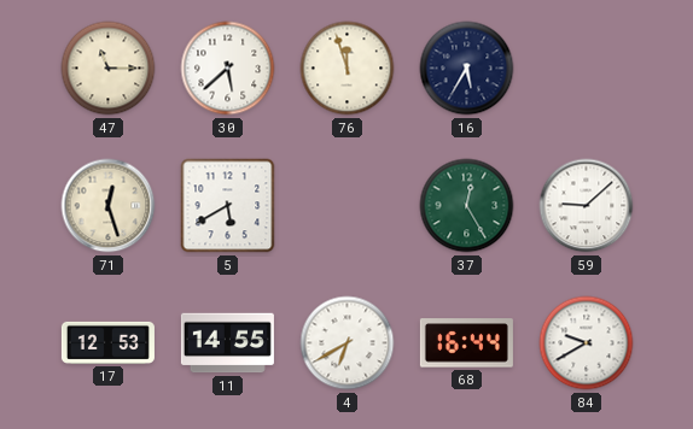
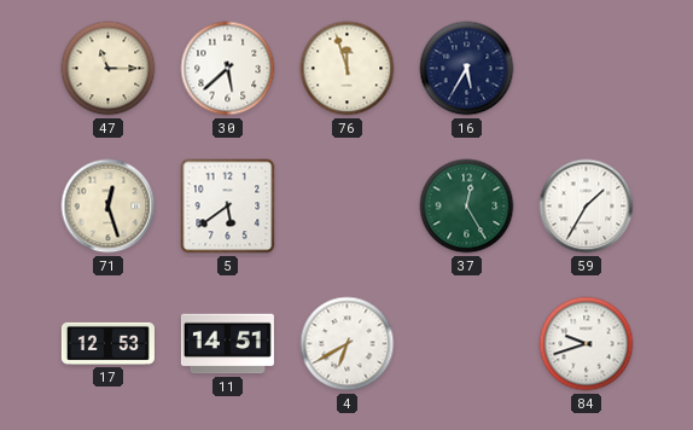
5: 5:40 -> 5:39 (228, 207)
59: 9:08 -> 1:35 (587, 207)
11: 14:55 -> 14:51 (227, 344)
68: 16:44 -> none (466, 343)
84: 9:40 -> 9:42 (587, 344)
